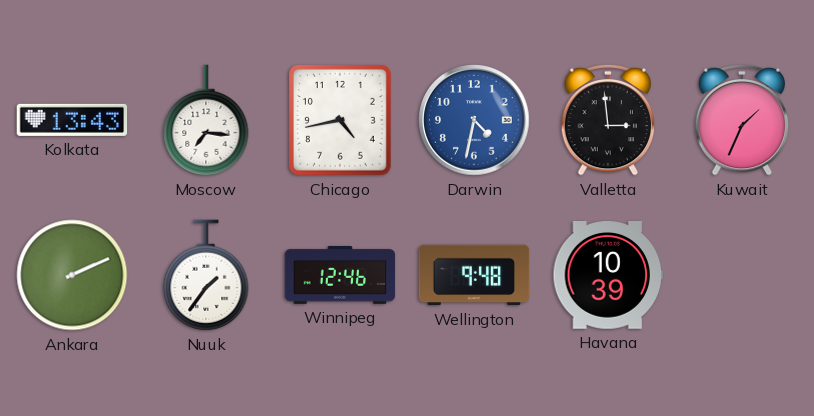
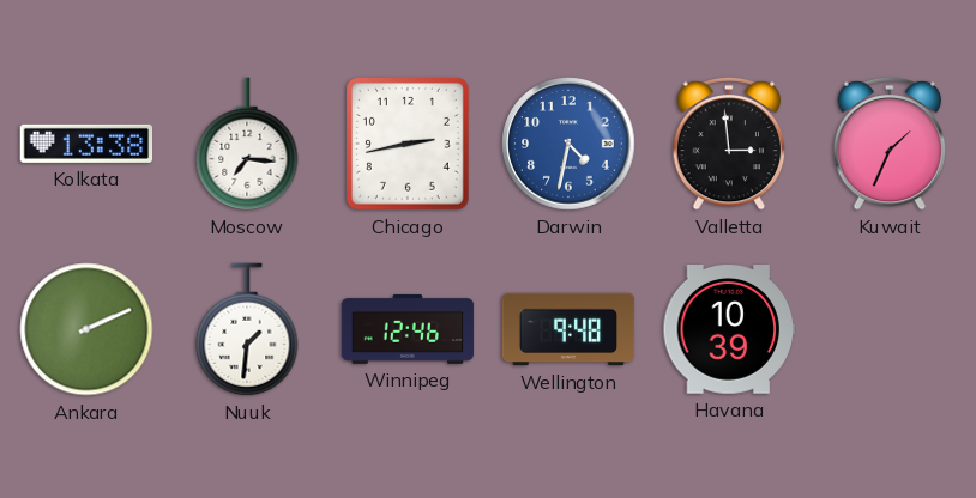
Kolkata: 13:43 -> 13:38 (86, 144)
Chicago: 4:43 -> 2:43 (408, 144)
Nuuk: 1:36 -> 1:31 (247, 329)
